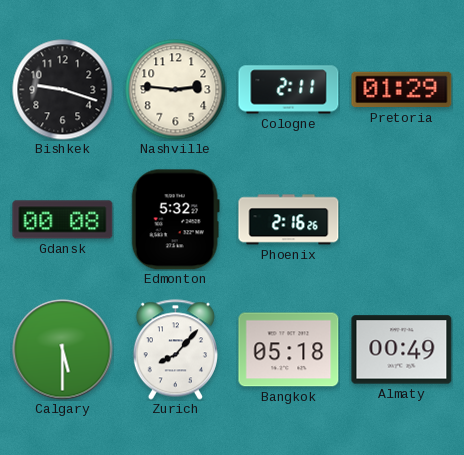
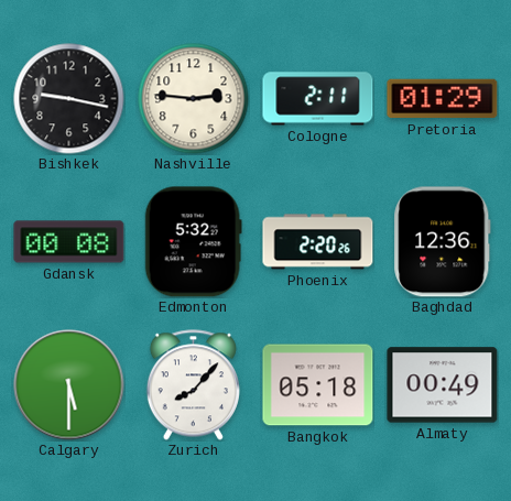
Bishkek: 9:18 -> 9:17 (69, 99)
Phoenix: 2:16 -> 2:20 (318, 242)
Baghdad: none -> 12:36 (443, 242)
